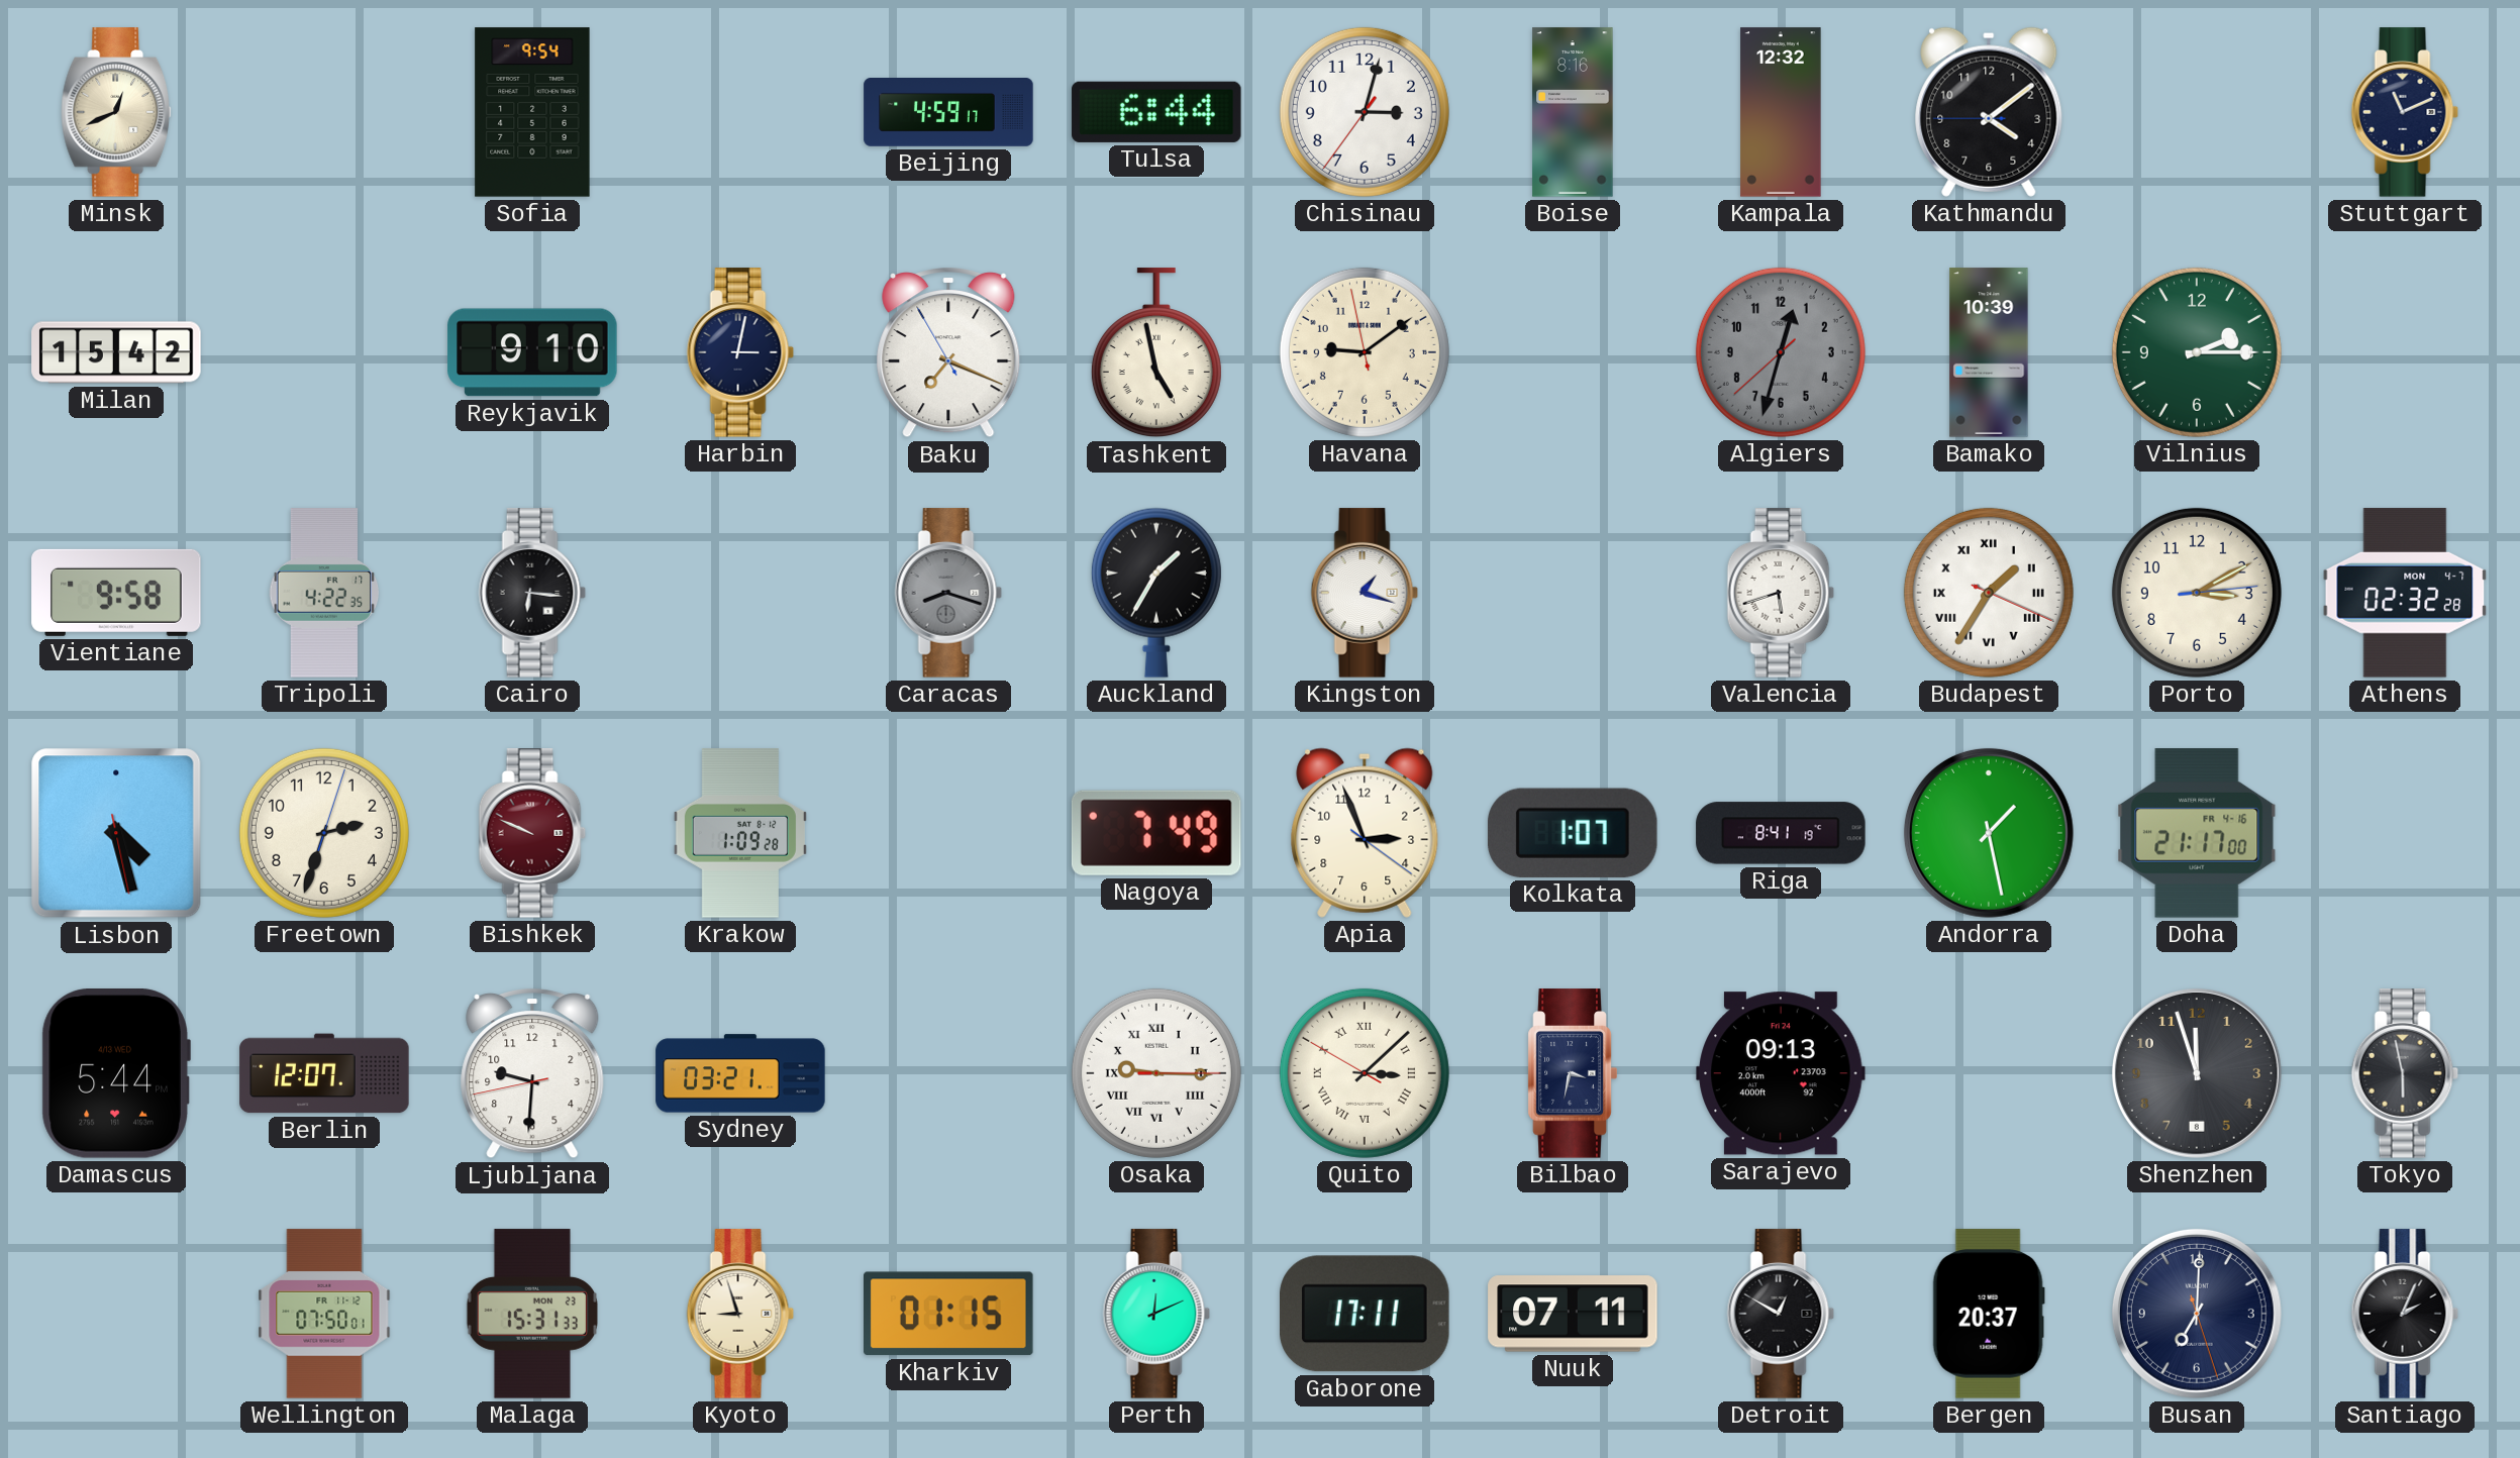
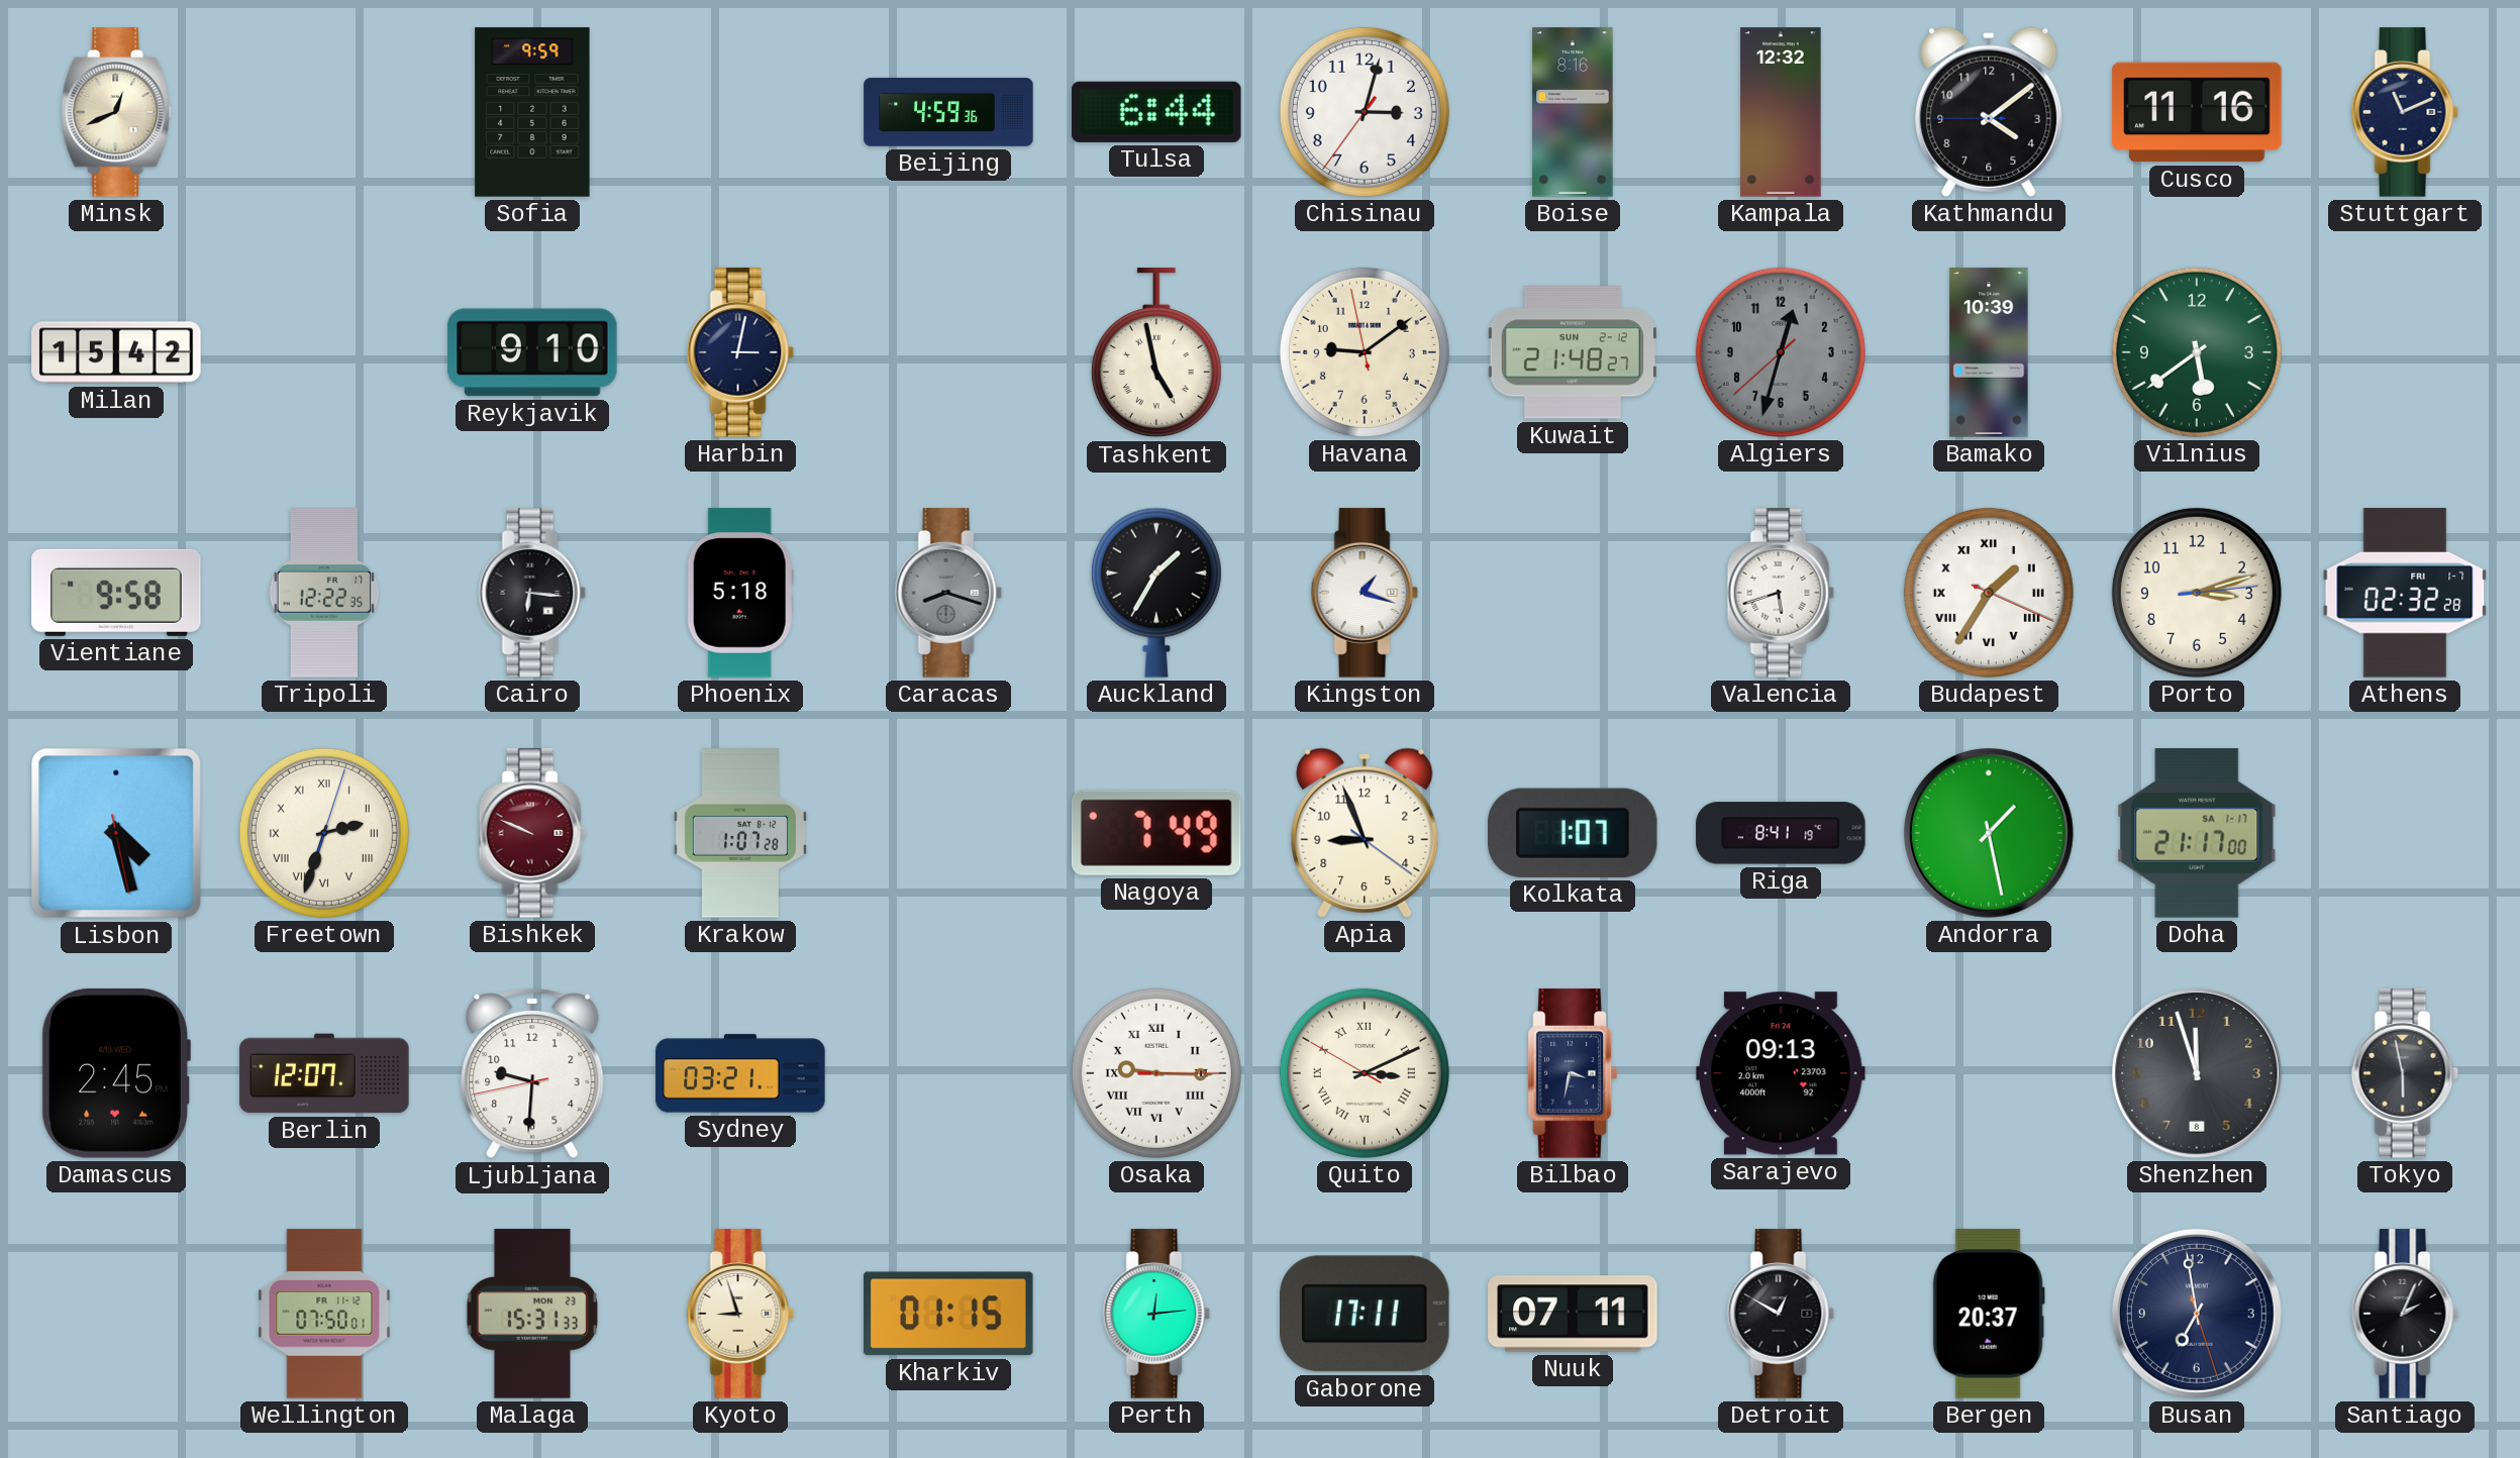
Sofia: 9:54 -> 9:59 (532, 112)
Beijing: 4:59:17 -> 4:59:36 (948, 113)
Cusco: none -> 11:16 (2197, 112)
Baku: 7:18 -> none (948, 352)
Kuwait: none -> 21:48 (1573, 352)
Vilnius: 2:15 -> 5:39 (2197, 352)
Tripoli: 4:22 -> 12:22 (324, 593)
Phoenix: none -> 5:18 (740, 593)
Porto: 3:10 -> 3:12 (2197, 593)
Athens date: MON 4-7 -> FRI 1-7 (2405, 593)
Freetown numerals: Arabic -> Roman (324, 833)
Krakow: 1:09 -> 1:07 (740, 833)
Apia: 2:56 -> 8:56 (1365, 833)
Doha date: FR 4-16 -> SA 1-17 (2197, 833)
Damascus: 5:44 -> 2:45 (116, 1074)
Quito: 3:07 -> 3:10 (1365, 1073)
Perth: 12:11 -> 12:14 (1156, 1314)
Busan: 7:00 -> 6:58 (2197, 1314)
